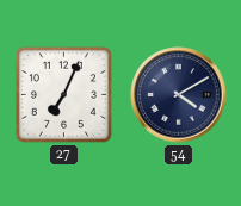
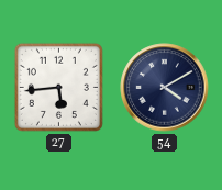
27: 7:04 -> 5:44 (58, 87)
